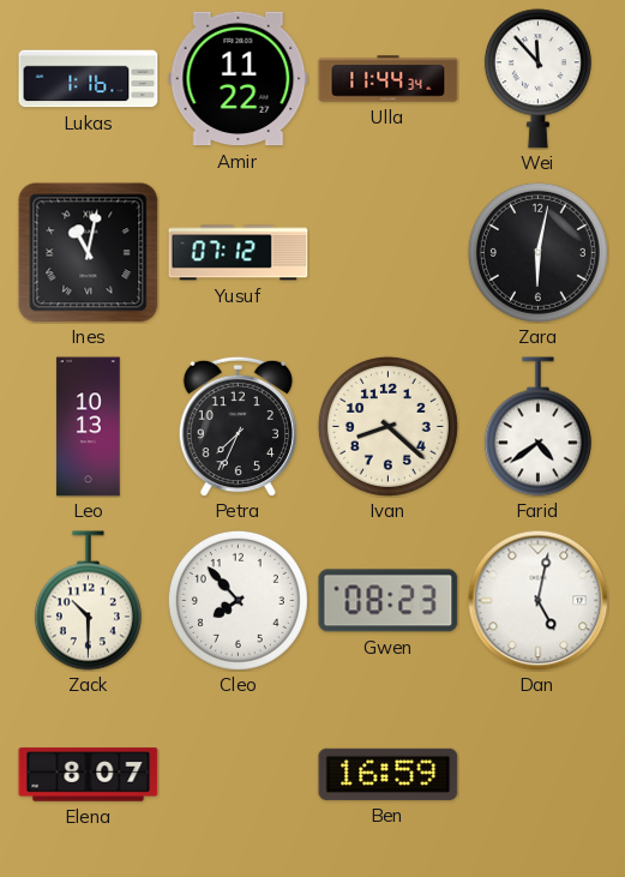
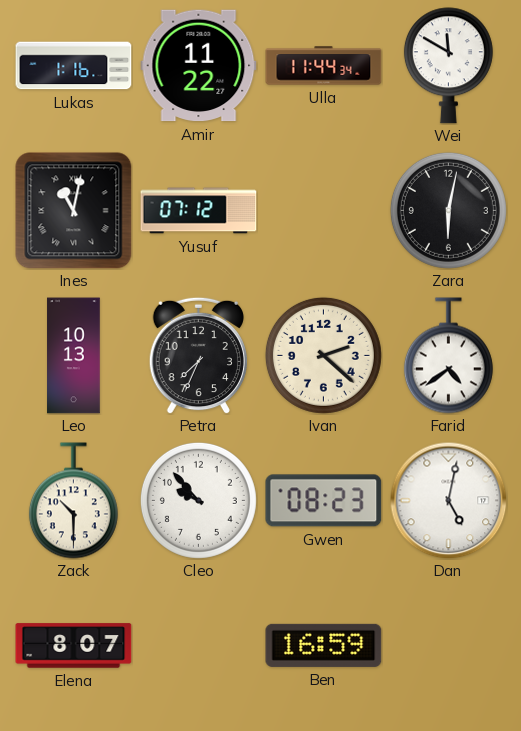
Wei: 11:53 -> 11:50 (448, 66)
Ivan: 8:22 -> 2:22 (323, 355)
Cleo: 7:53 -> 9:53 (198, 500)
